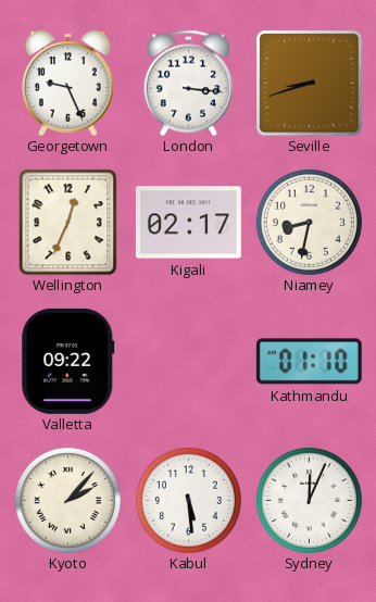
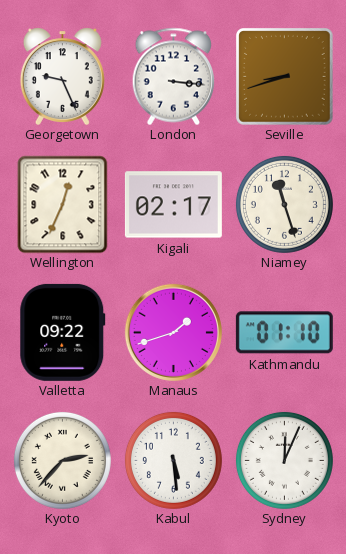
Niamey: 8:32 -> 11:27 (284, 204)
Manaus: none -> 1:42 (173, 332)
Kyoto: 2:07 -> 2:37 (62, 460)
